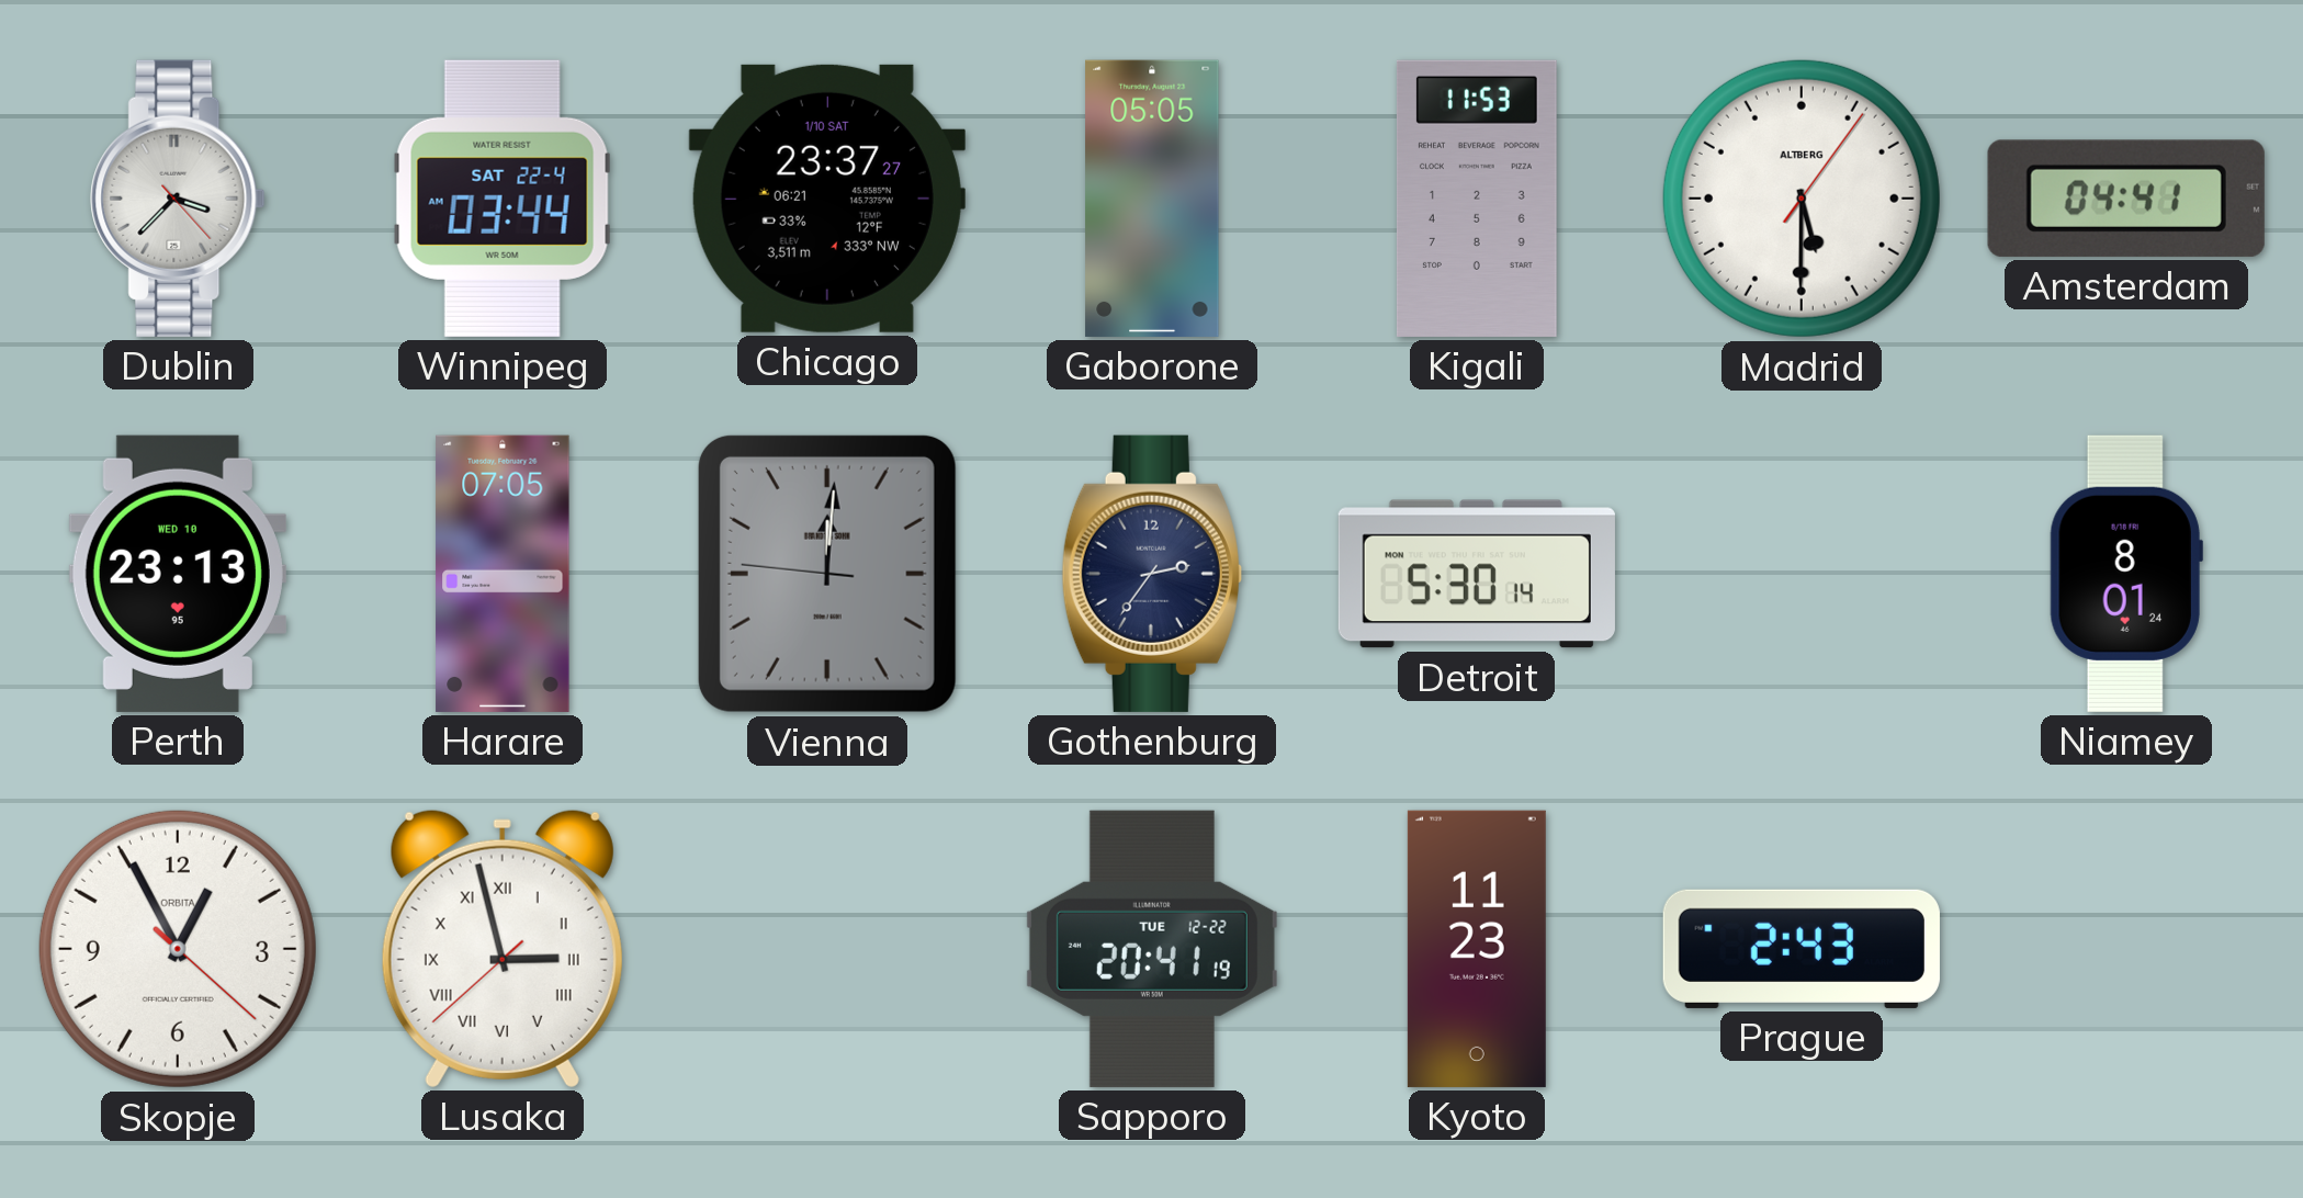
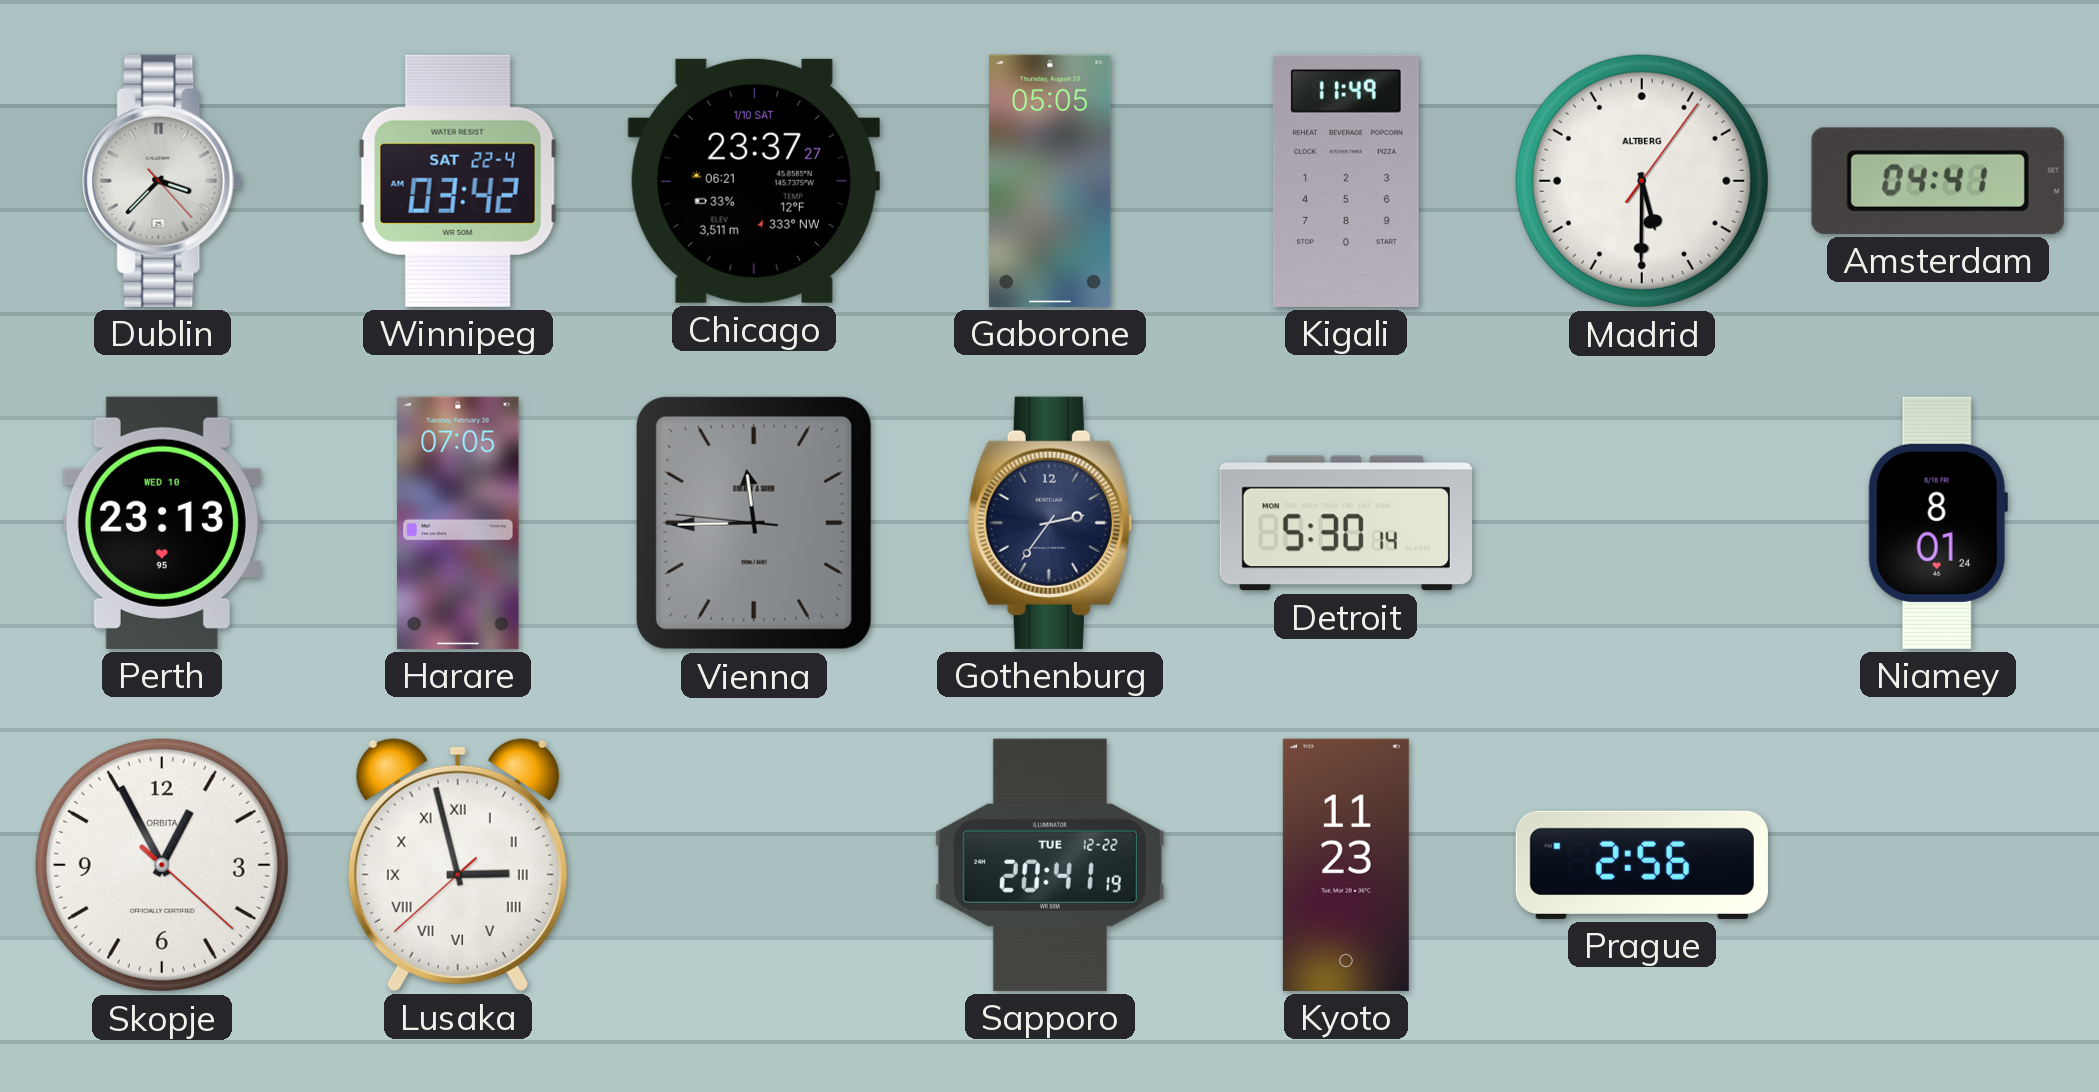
Winnipeg: 03:44 -> 03:42 (458, 181)
Kigali: 11:53 -> 11:49 (1346, 181)
Vienna: 12:00 -> 11:44 (754, 523)
Prague: 2:43 -> 2:56 (1642, 865)
